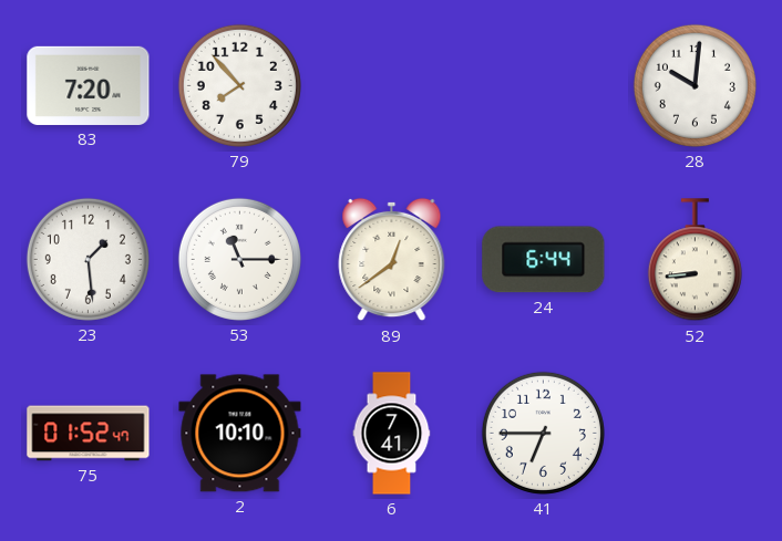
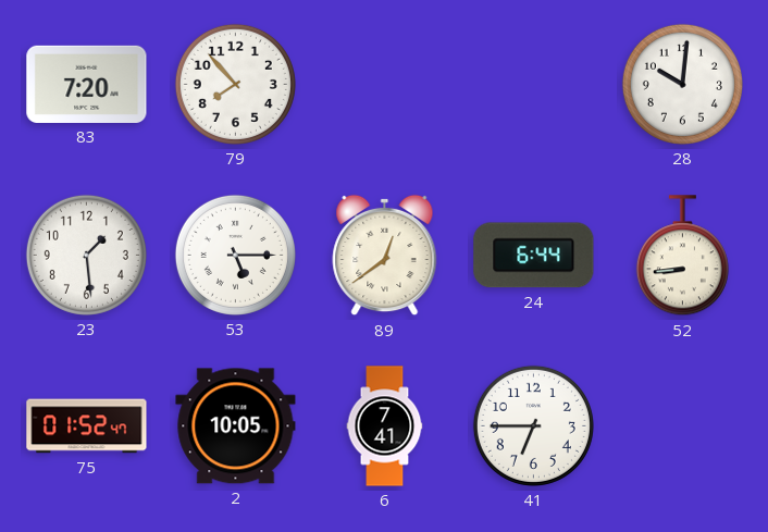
53: 11:15 -> 5:15 (235, 255)
2: 10:10 -> 10:05 (236, 426)
